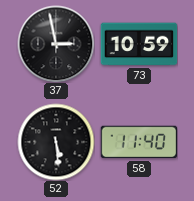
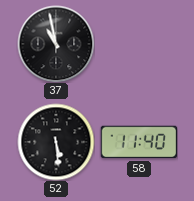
37: 2:58 -> 10:58 (56, 44)
73: 10:59 -> none (139, 44)
